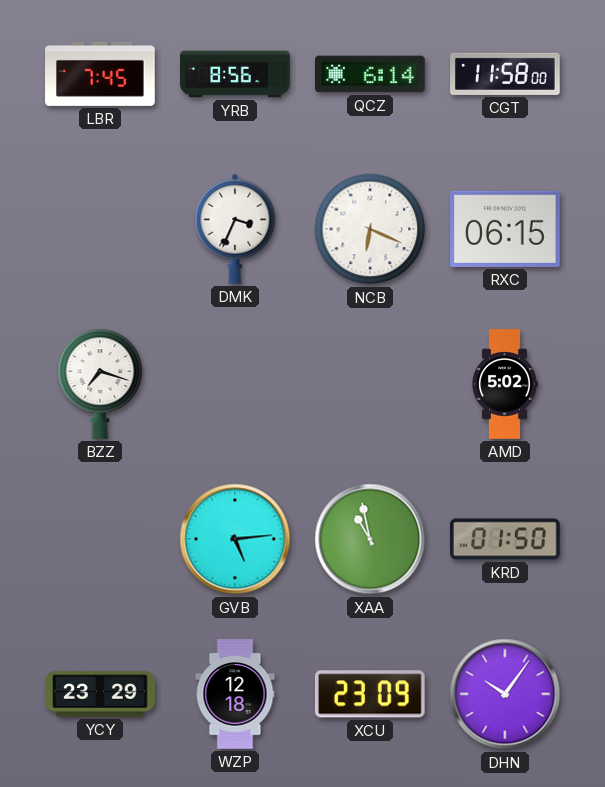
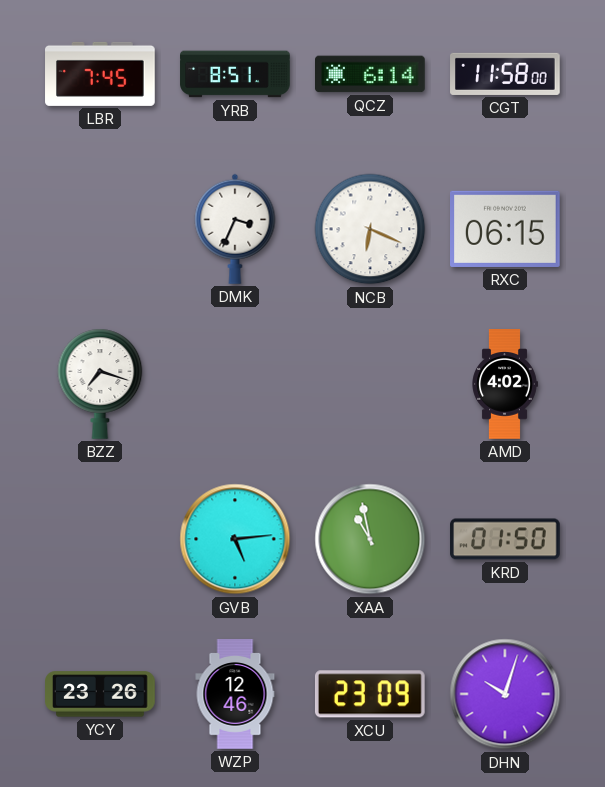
YRB: 8:56 -> 8:51 (235, 74)
AMD: 5:02 -> 4:02 (505, 384)
YCY: 23:29 -> 23:26 (100, 694)
WZP: 12:18 -> 12:46 (235, 694)
DHN: 10:06 -> 10:03 (505, 694)
